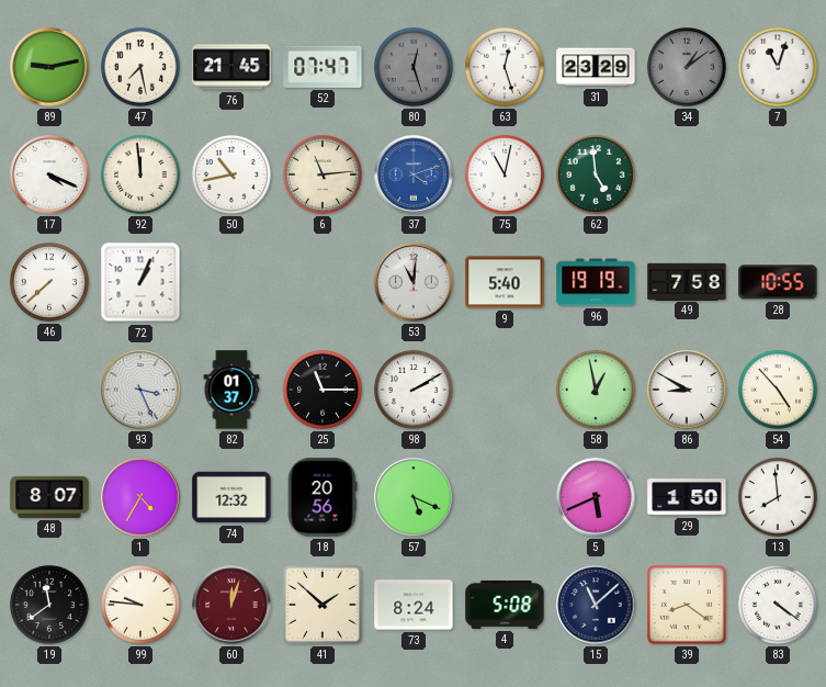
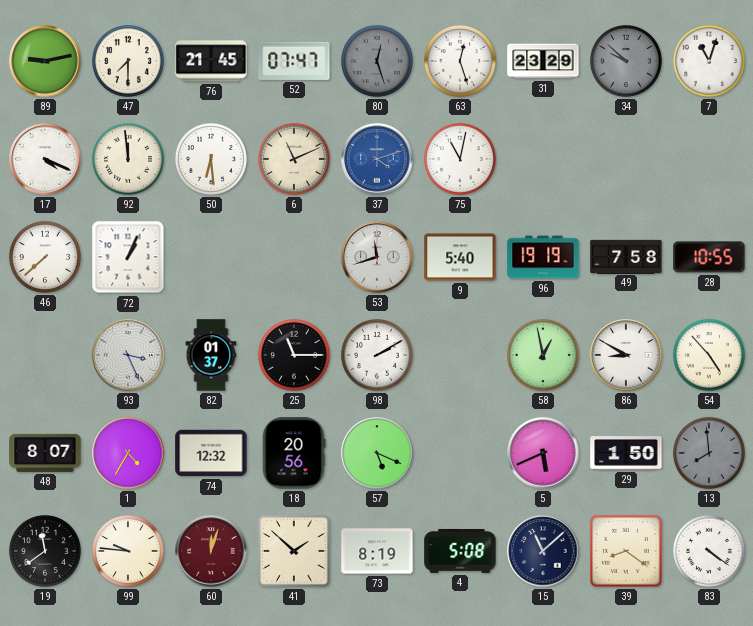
47: 7:28 -> 7:30 (128, 61)
34: 1:09 -> 9:52 (626, 61)
50: 10:43 -> 6:29 (211, 159)
6: 11:14 -> 11:11 (294, 159)
62: 4:59 -> none (596, 174)
53: 11:01 -> 11:42 (377, 257)
13 dial: white -> grey (709, 453)
73: 8:24 -> 8:19 (377, 551)
